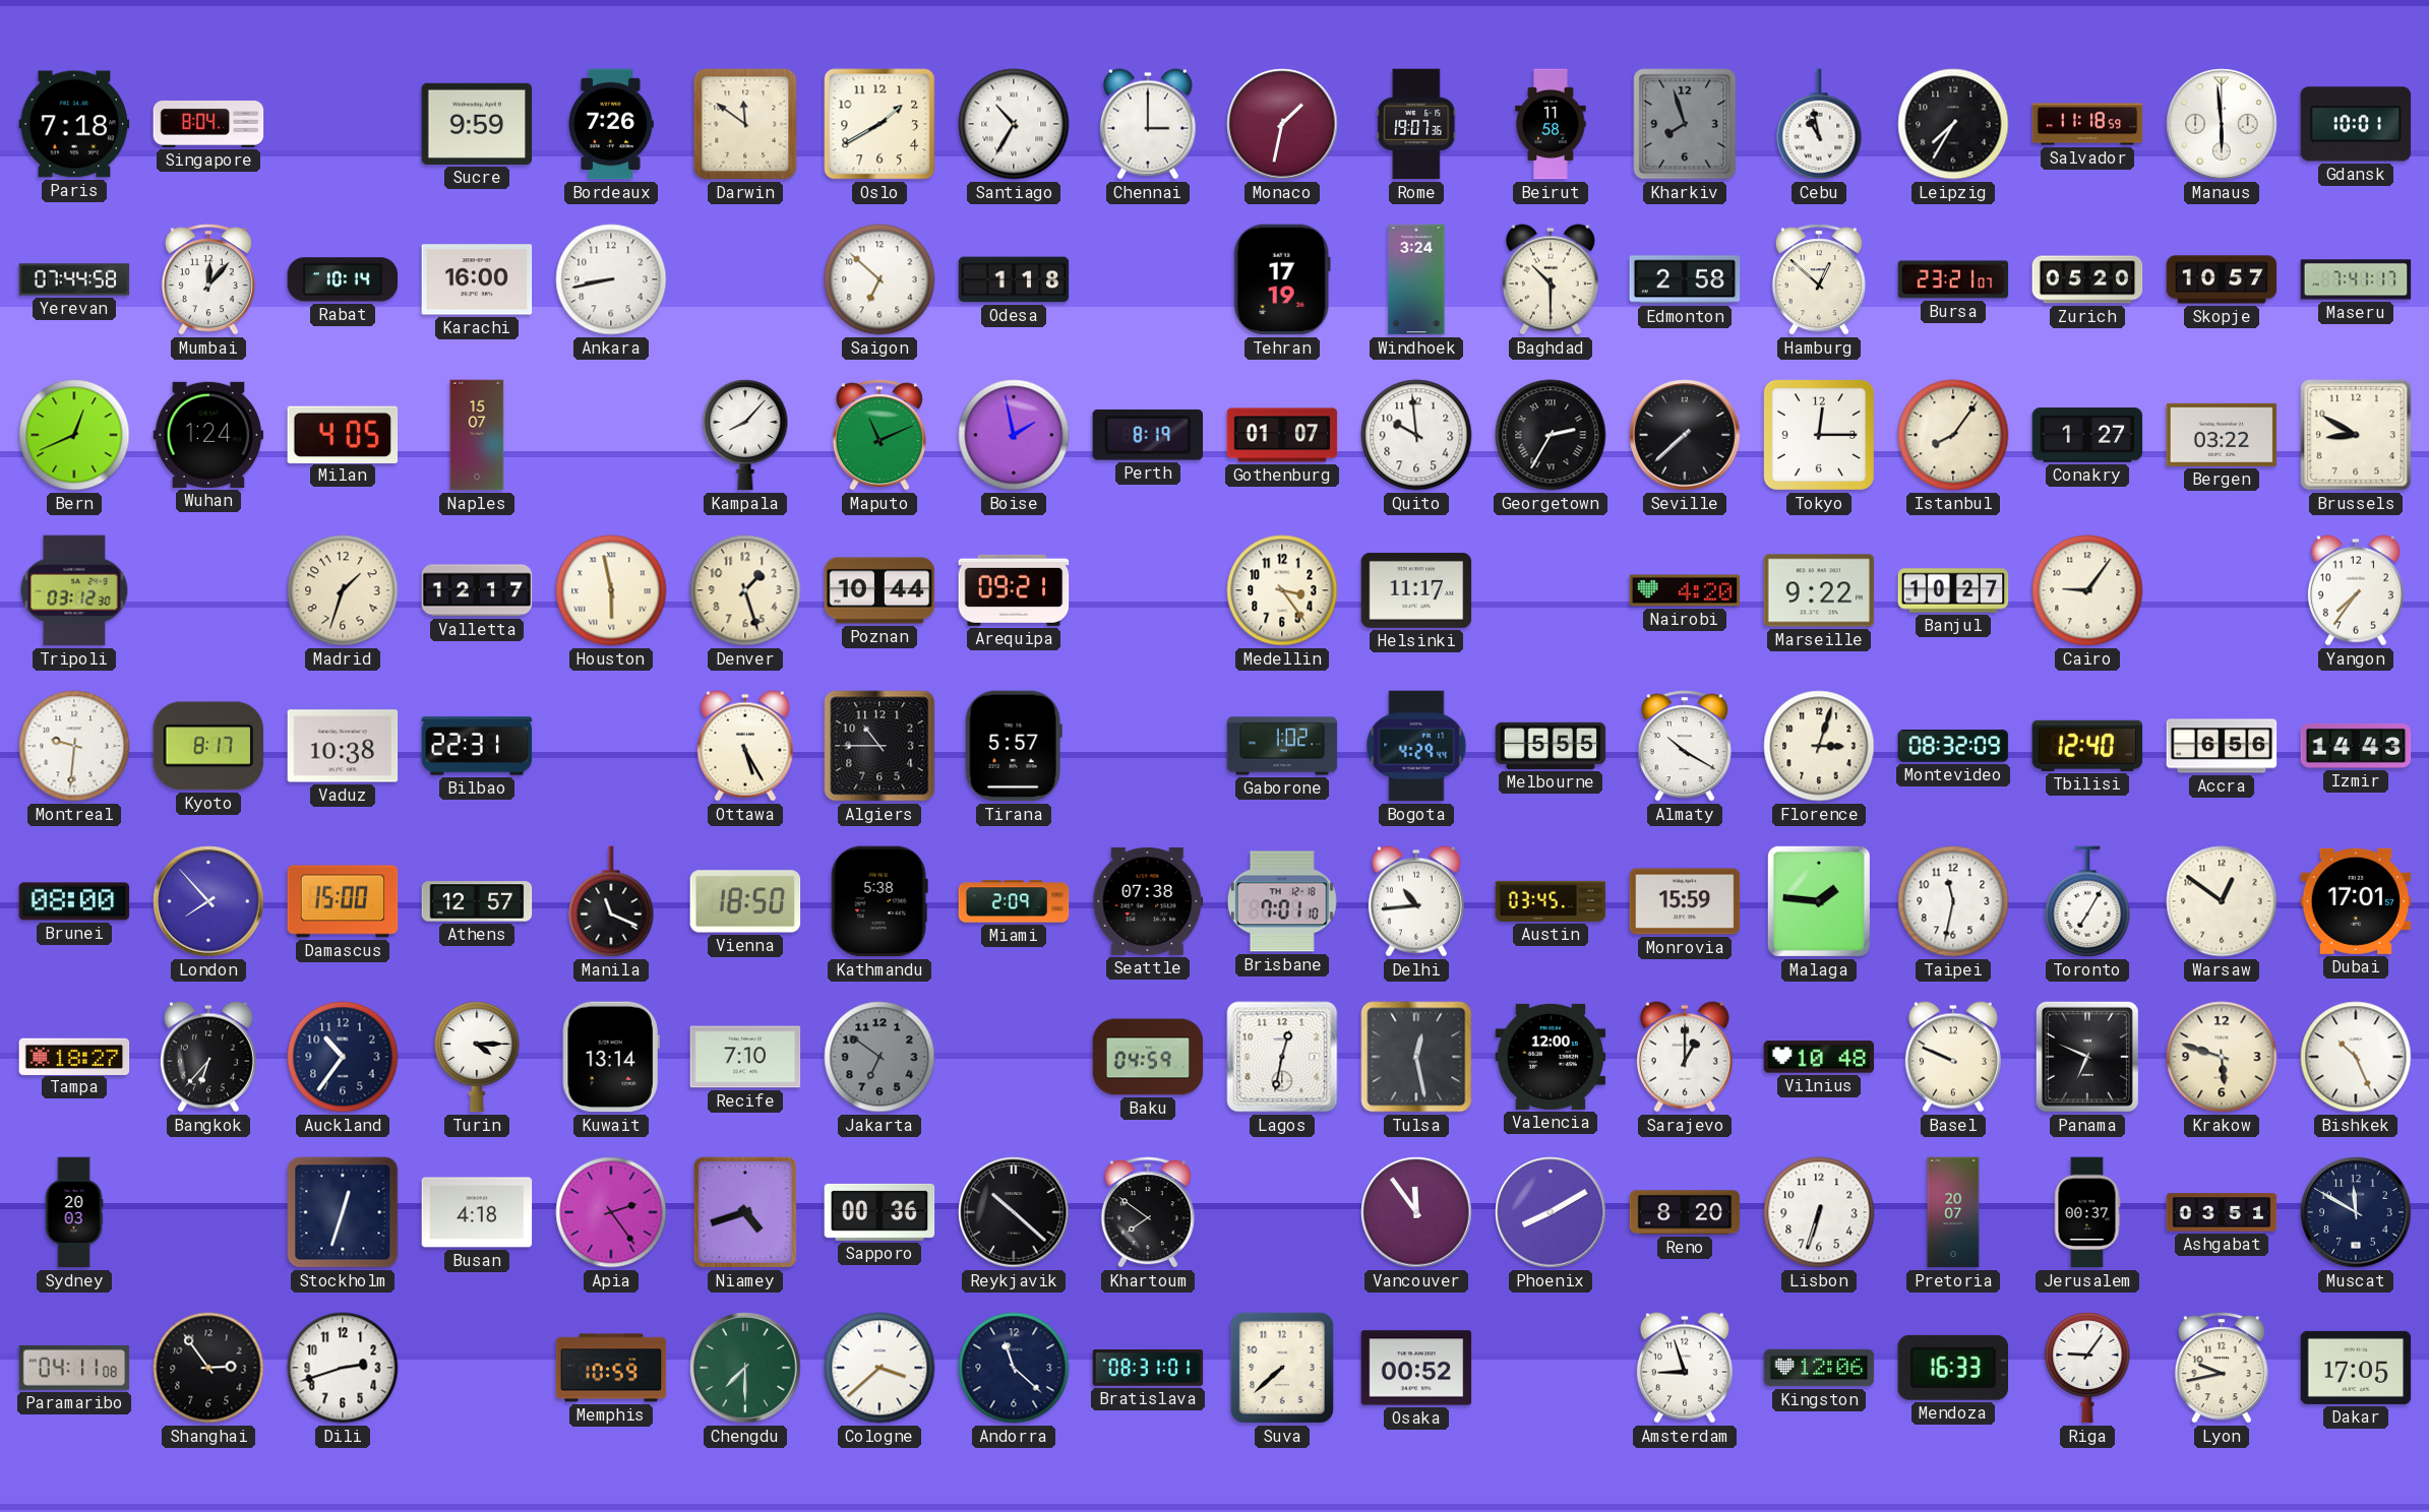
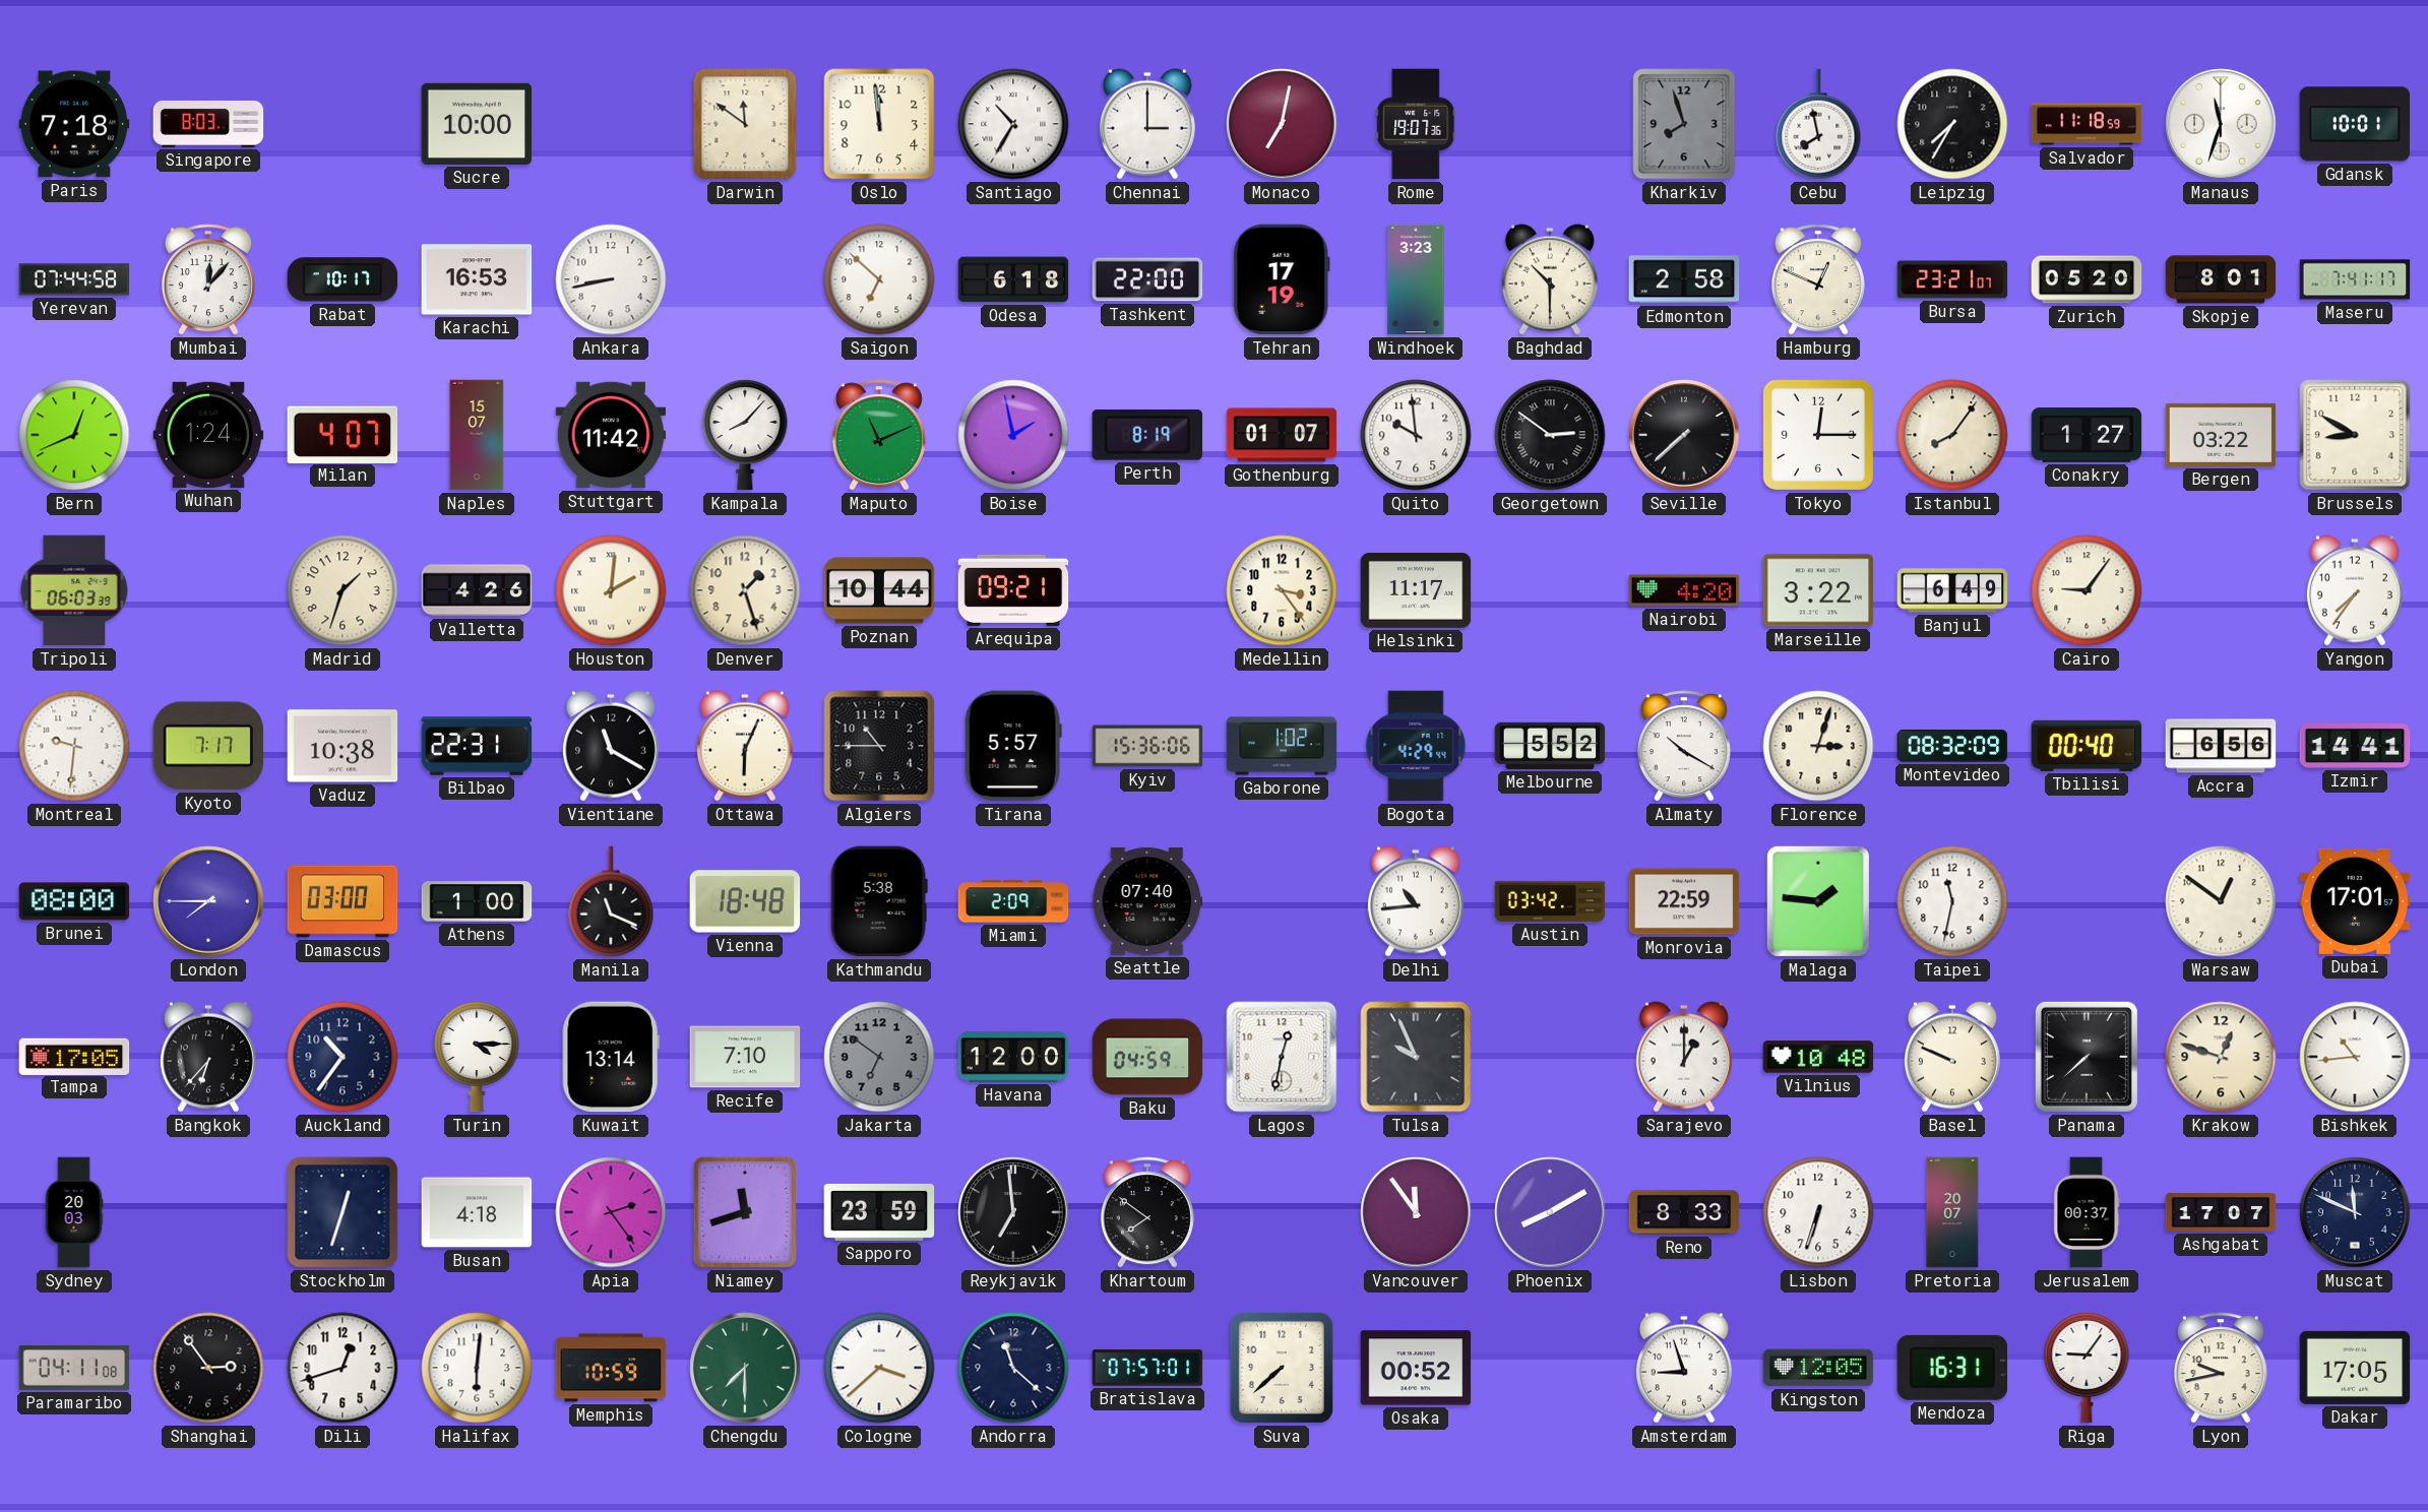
Singapore: 8:04 -> 8:03 (208, 124)
Sucre: 9:59 -> 10:00 (477, 124)
Bordeaux: 7:26 -> none (611, 124)
Oslo: 1:40 -> 11:59 (879, 124)
Monaco: 1:32 -> 7:02 (1282, 124)
Beirut: 11:58 -> none (1551, 124)
Cebu: 10:58 -> 7:58 (1818, 124)
Manaus: 5:59 -> 11:33 (2221, 124)
Rabat: 10:14 -> 10:17 (343, 279)
Karachi: 16:00 -> 16:53 (477, 279)
Odesa: 1:18 -> 6:18 (1013, 279)
Tashkent: none -> 22:00 (1147, 279)
Windhoek: 3:24 -> 3:23 (1416, 279)
Hamburg: 12:52 -> 12:49 (1818, 279)
Skopje: 10:57 -> 8:01 (2221, 279)
Milan: 4:05 -> 4:07 (343, 434)
Stuttgart: none -> 11:42 (611, 435)
Georgetown: 2:35 -> 2:51 (1550, 435)
Tripoli: 03:12 -> 06:03 (74, 590)
Valletta: 12:17 -> 4:26 (477, 590)
Houston: 5:58 -> 2:01 (611, 590)
Marseille: 9:22 -> 3:22 (1818, 590)
Banjul: 10:27 -> 6:49 (1952, 590)
Kyoto: 8:17 -> 7:17 (207, 746)
Vientiane: none -> 11:20 (611, 746)
Ottawa: 5:25 -> 6:04 (745, 746)
Kyiv: none -> 15:36 (1147, 746)
Melbourne: 5:55 -> 5:52 (1550, 746)
Tbilisi: 12:40 -> 00:40 (2087, 746)
Izmir: 14:43 -> 14:41 (2355, 746)
London: 7:53 -> 7:45 (208, 901)
Damascus: 15:00 -> 03:00 (343, 901)
Athens: 12:57 -> 1:00 (477, 901)
Vienna: 18:50 -> 18:48 (745, 901)
Seattle: 07:38 -> 07:40 (1147, 901)
Brisbane: 7:01 -> none (1282, 901)
Austin: 03:45 -> 03:42 (1550, 901)
Monrovia: 15:59 -> 22:59 (1684, 901)
Toronto: 7:05 -> none (2087, 901)
Tampa: 18:27 -> 17:05 (74, 1056)
Havana: none -> 12:00 (1013, 1057)
Tulsa: 12:28 -> 9:56 (1416, 1057)
Valencia: 12:00 -> none (1551, 1057)
Panama: 6:49 -> 7:38 (2087, 1057)
Krakow: 5:48 -> 12:48 (2221, 1057)
Bishkek: 10:26 -> 10:44 (2355, 1057)
Niamey: 4:42 -> 11:42 (745, 1212)
Sapporo: 00:36 -> 23:59 (879, 1212)
Reykjavik: 10:22 -> 6:59 (1013, 1212)
Reno: 8:20 -> 8:33 (1684, 1212)
Ashgabat: 03:51 -> 17:07 (2221, 1212)
Muscat: 11:50 -> 11:49 (2355, 1212)
Dili: 2:42 -> 12:42 (343, 1368)
Halifax: none -> 6:01 (477, 1368)
Bratislava: 08:31 -> 07:57 (1147, 1368)
Kingston: 12:06 -> 12:05 (1818, 1368)
Mendoza: 16:33 -> 16:31 (1951, 1368)
